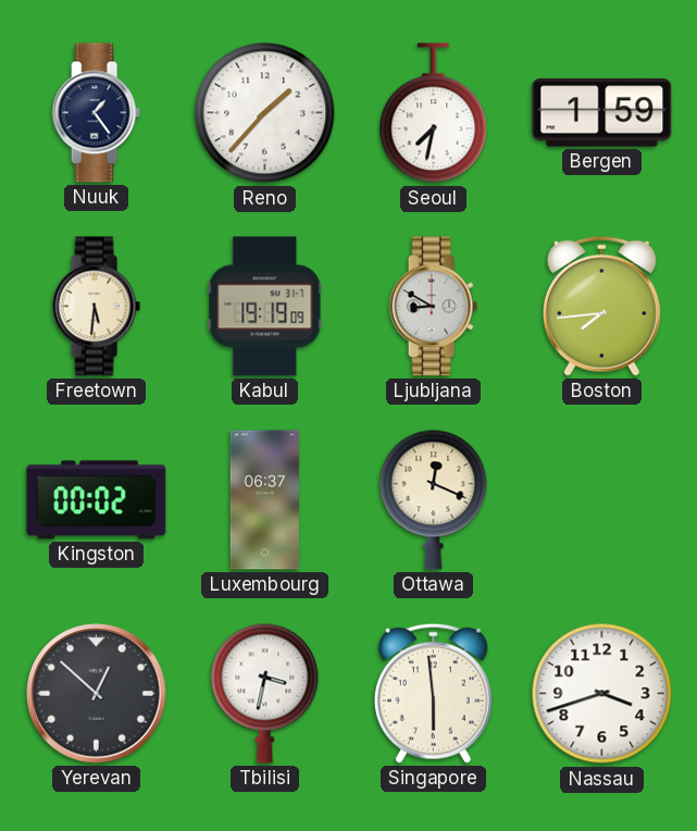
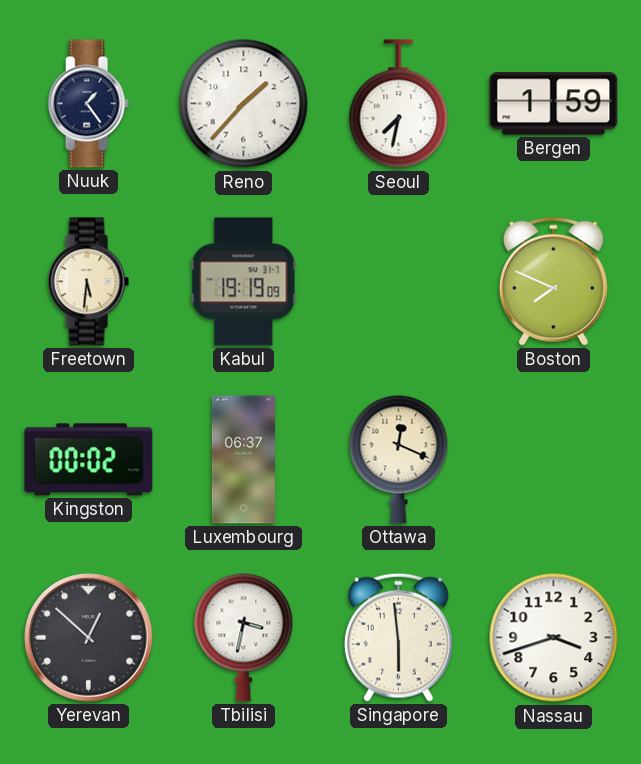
Ljubljana: 8:50 -> none (433, 307)
Boston: 7:44 -> 7:49 (553, 281)
